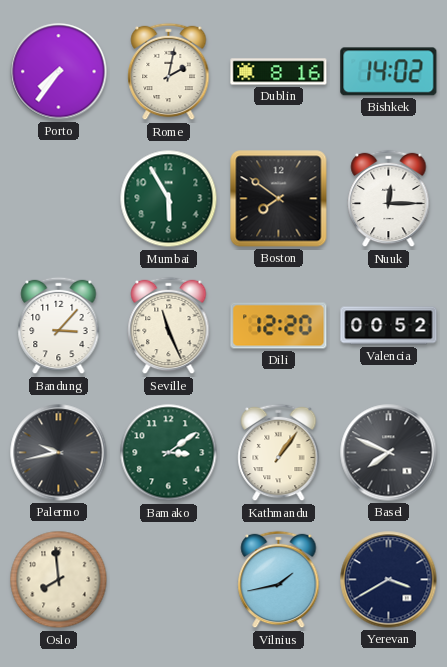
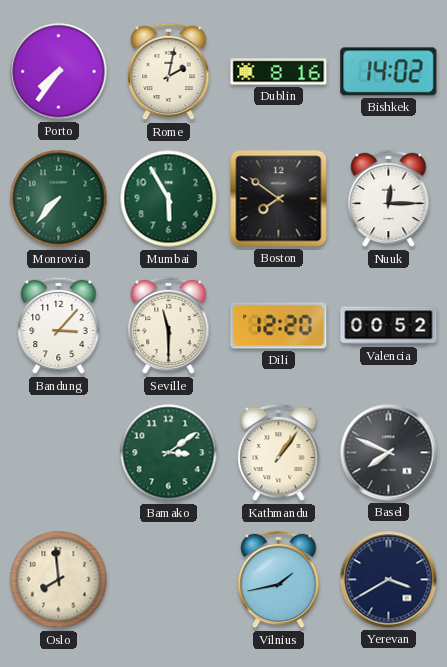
Monrovia: none -> 7:37 (59, 199)
Seville: 11:26 -> 11:30 (169, 326)
Palermo: 9:43 -> none (59, 453)
